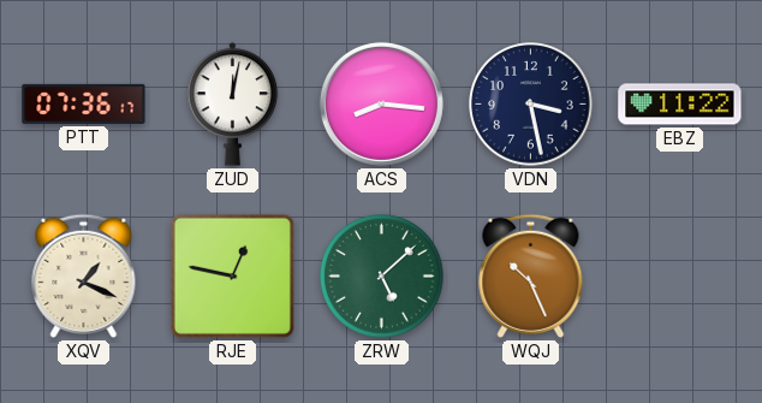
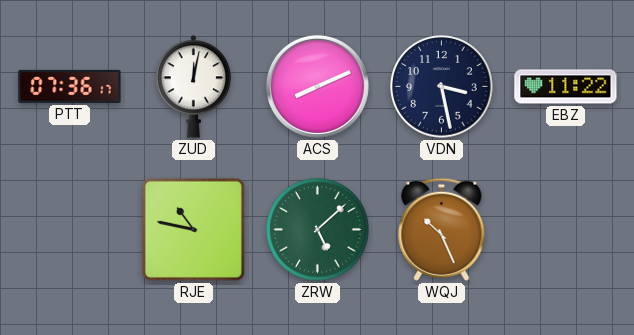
ACS: 8:16 -> 8:11 (317, 86)
XQV: 1:19 -> none (84, 275)
RJE: 12:47 -> 10:47 (193, 229)
